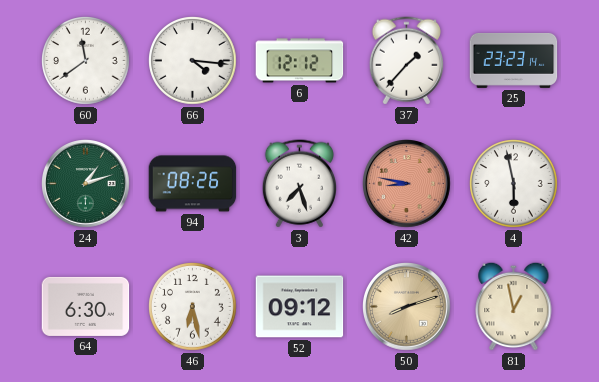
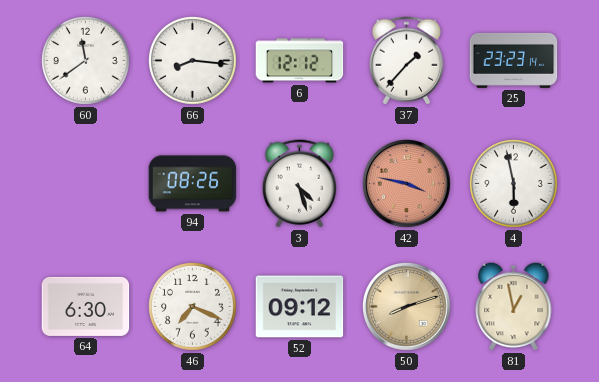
66: 4:16 -> 8:16 (193, 61)
24: 1:12 -> none (86, 184)
3: 7:27 -> 4:27 (299, 184)
42: 8:47 -> 3:47 (407, 184)
46: 6:28 -> 7:19 (193, 307)
